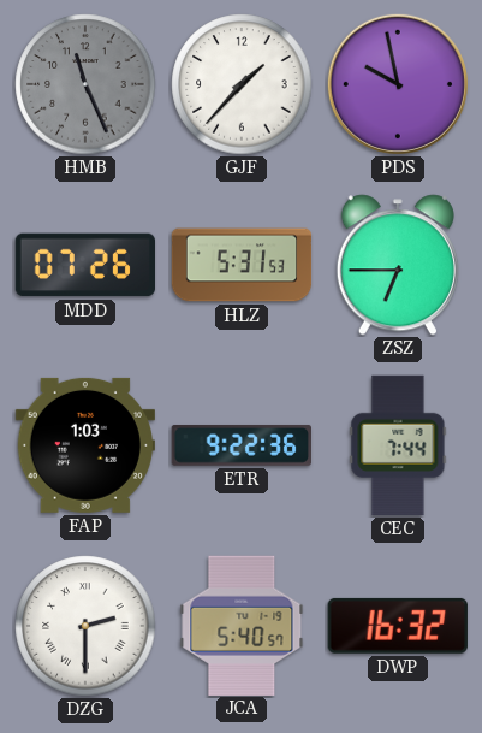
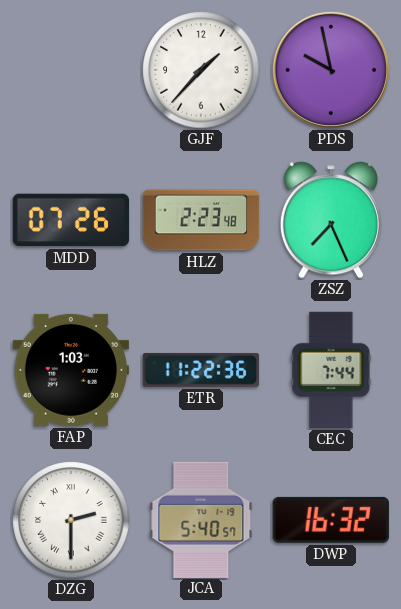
HMB: 11:26 -> none (85, 84)
HLZ: 5:31 -> 2:23 (201, 220)
ZSZ: 6:45 -> 7:26 (331, 220)
ETR: 9:22 -> 11:22 (200, 370)
